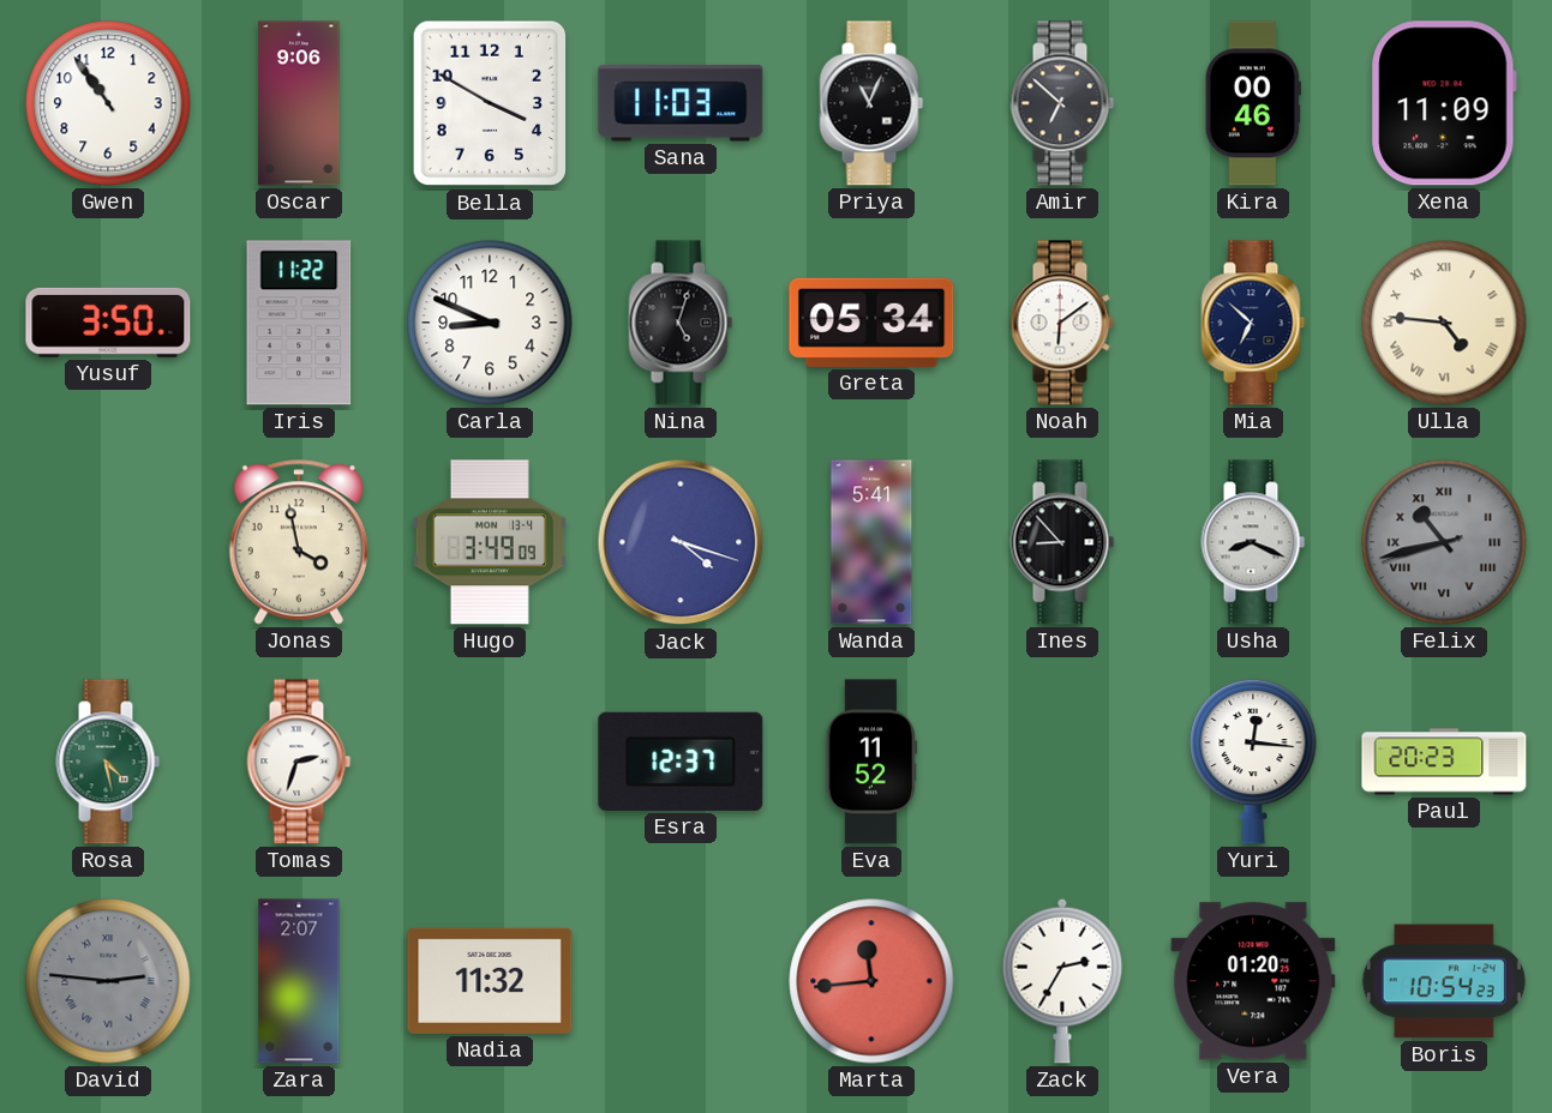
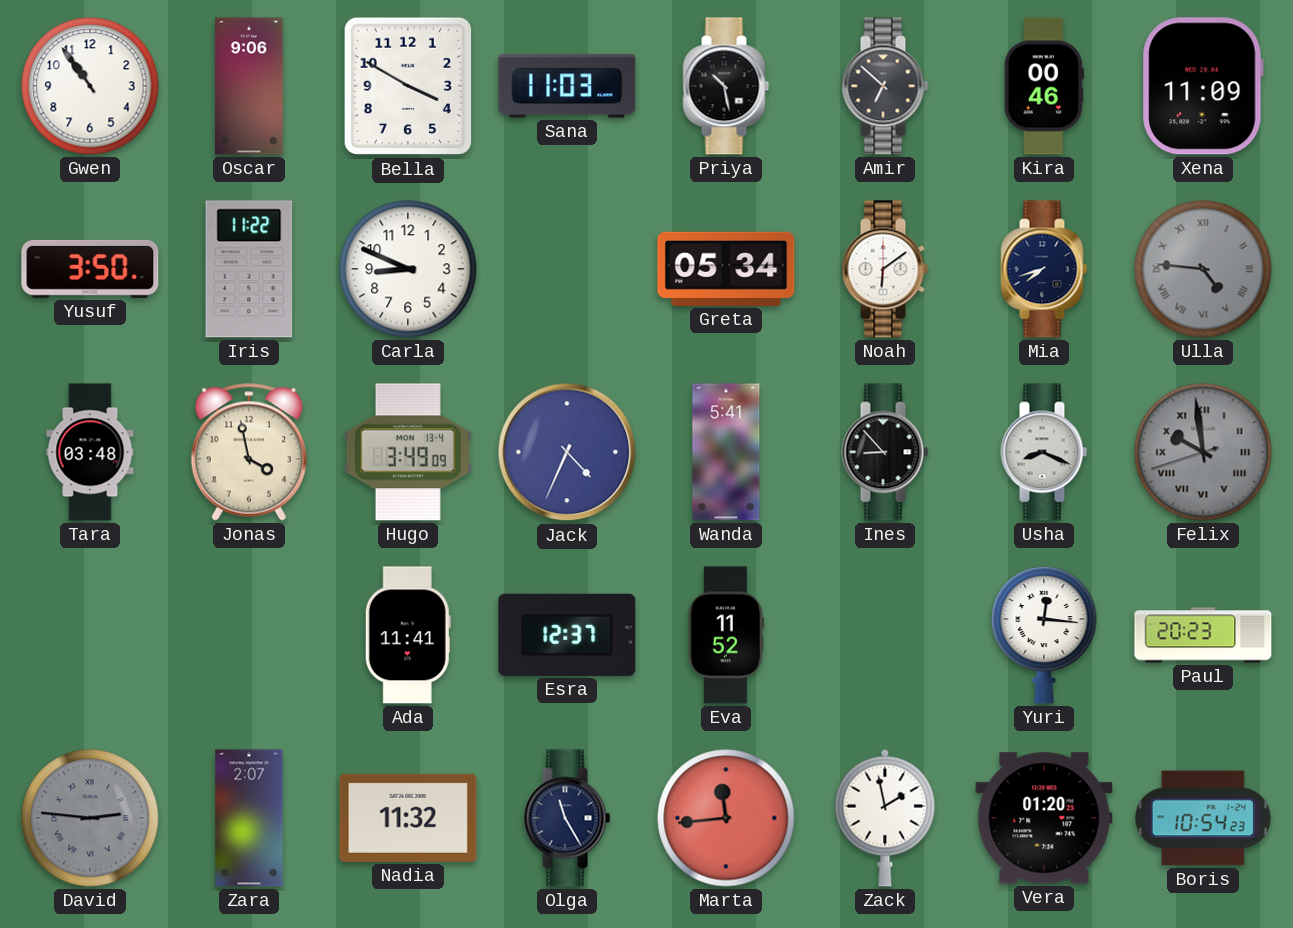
Priya: 11:04 -> 10:28 (726, 86)
Nina: 5:03 -> none (681, 323)
Mia: 6:52 -> 7:42 (1044, 269)
Ulla dial: cream -> grey (1203, 269)
Tara: none -> 03:48 (90, 452)
Jack: 4:18 -> 4:34 (567, 452)
Felix: 10:42 -> 9:58 (1203, 452)
Rosa: 4:28 -> none (108, 762)
Tomas: 2:33 -> none (299, 762)
Ada: none -> 11:41 (408, 635)
Olga: none -> 11:25 (567, 818)
Zack: 2:35 -> 1:58 (885, 818)
